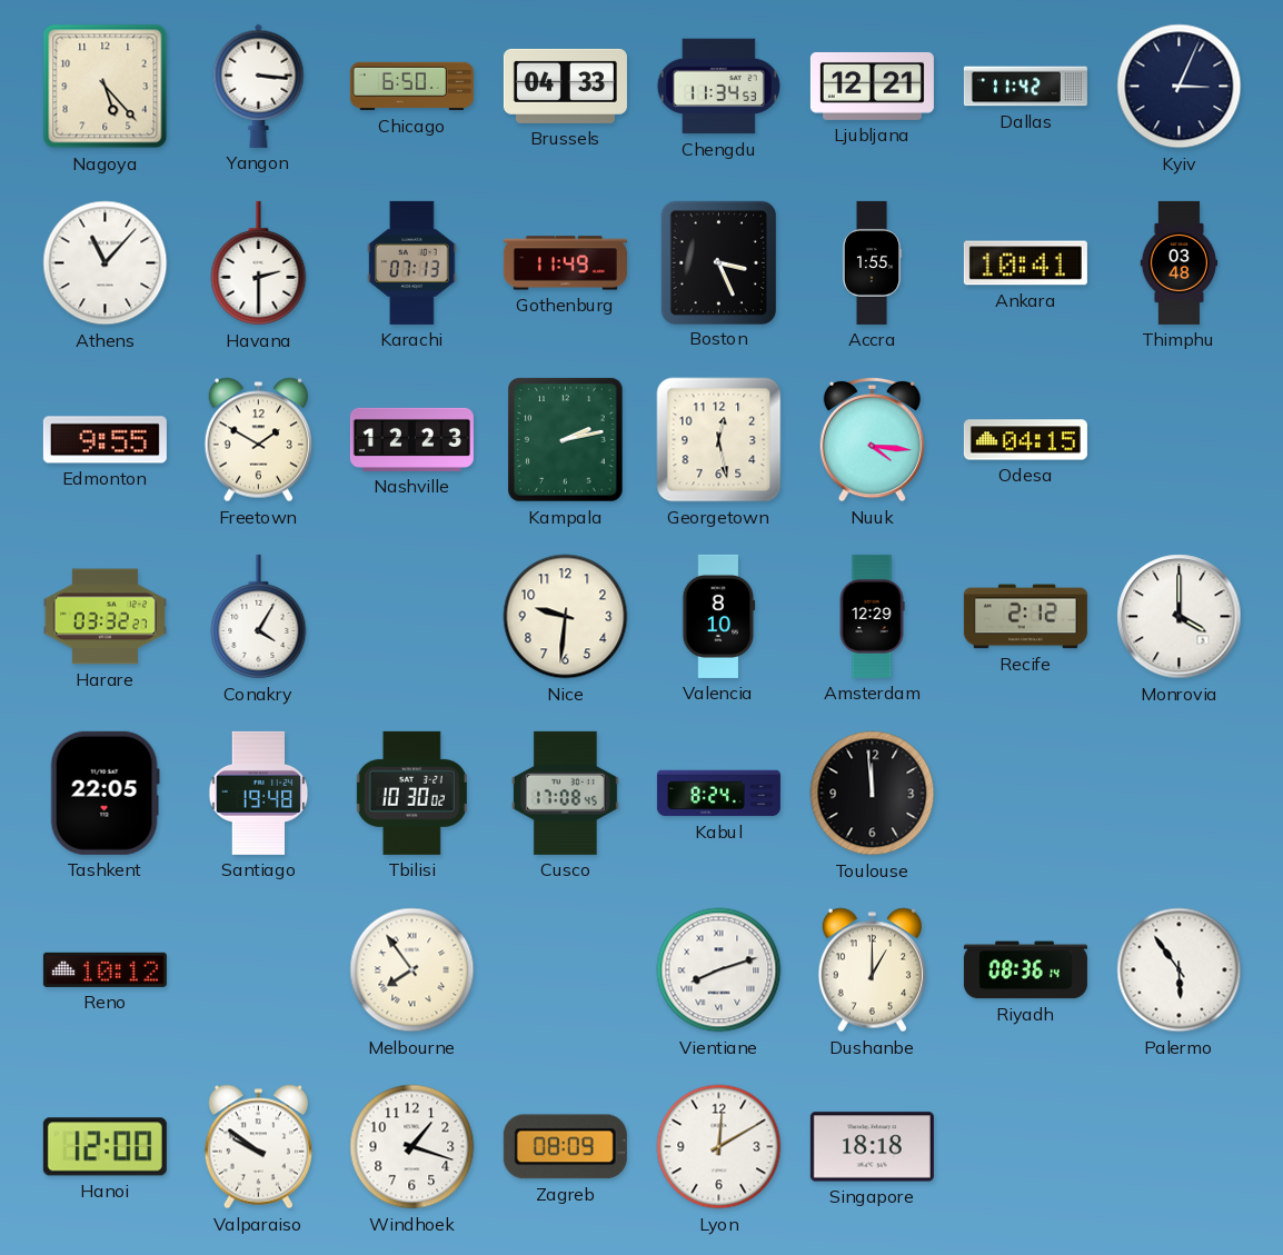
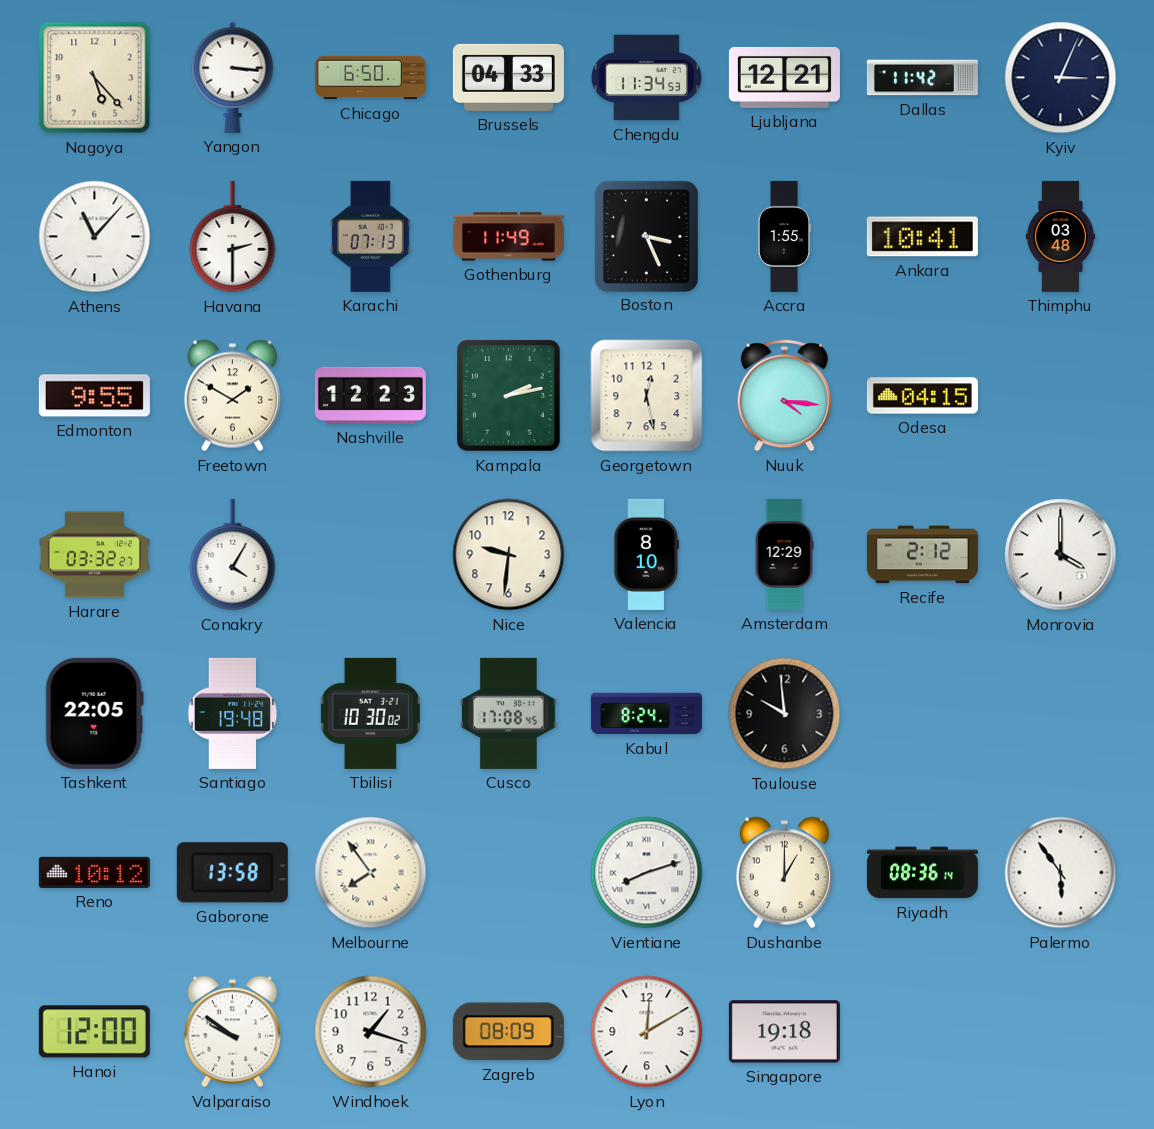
Toulouse: 11:59 -> 9:59 (785, 714)
Gaborone: none -> 13:58 (232, 873)
Singapore: 18:18 -> 19:18 (784, 1032)
